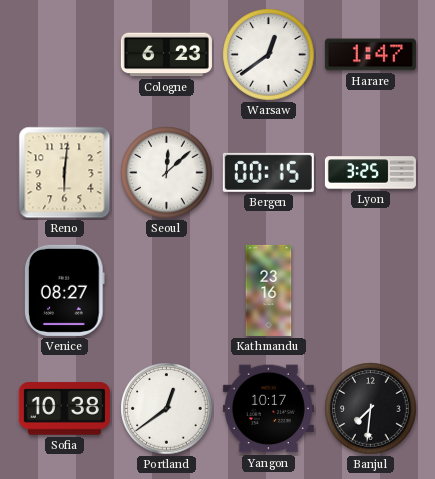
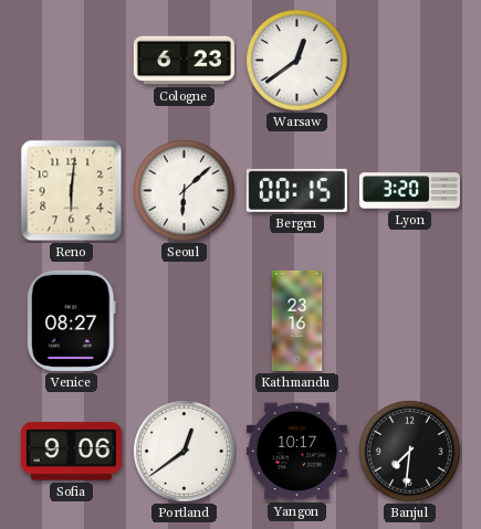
Harare: 1:47 -> none (370, 55)
Seoul: 12:08 -> 6:08 (185, 191)
Lyon: 3:25 -> 3:20 (409, 191)
Sofia: 10:38 -> 9:06 (71, 452)
